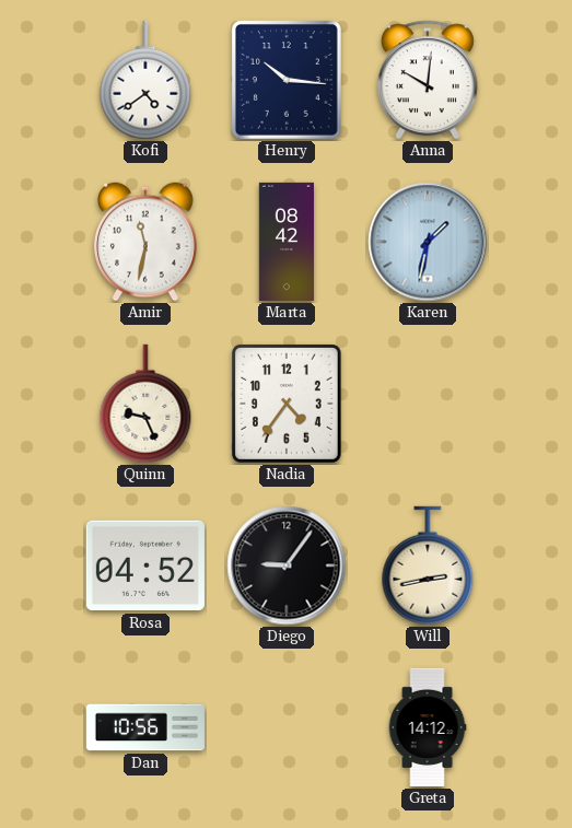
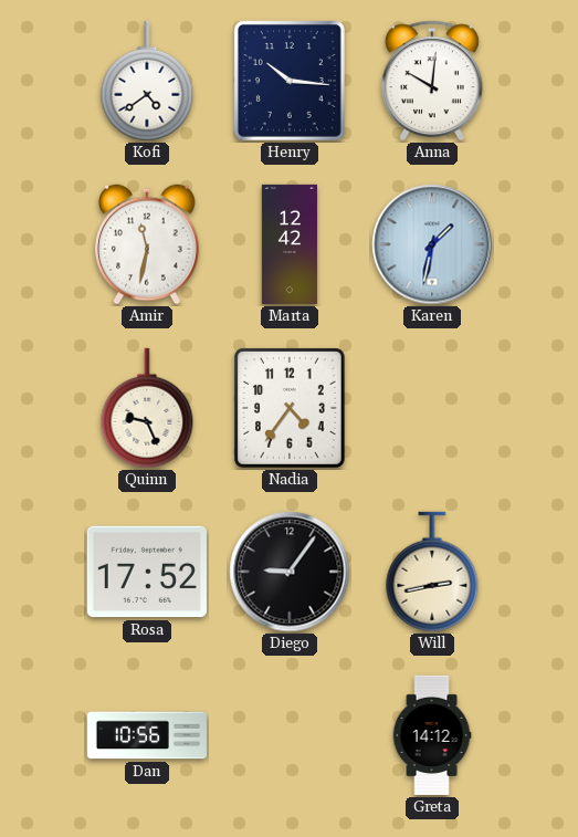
Marta: 08:42 -> 12:42 (288, 244)
Rosa: 04:52 -> 17:52 (147, 572)
